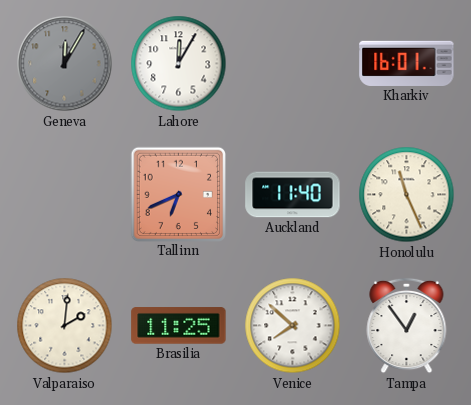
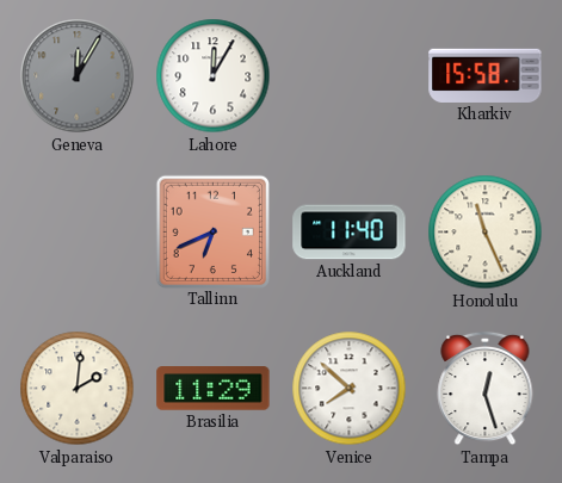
Kharkiv: 16:01 -> 15:58 (486, 75)
Brasilia: 11:25 -> 11:29 (214, 389)
Tampa: 12:54 -> 12:27 (486, 389)
